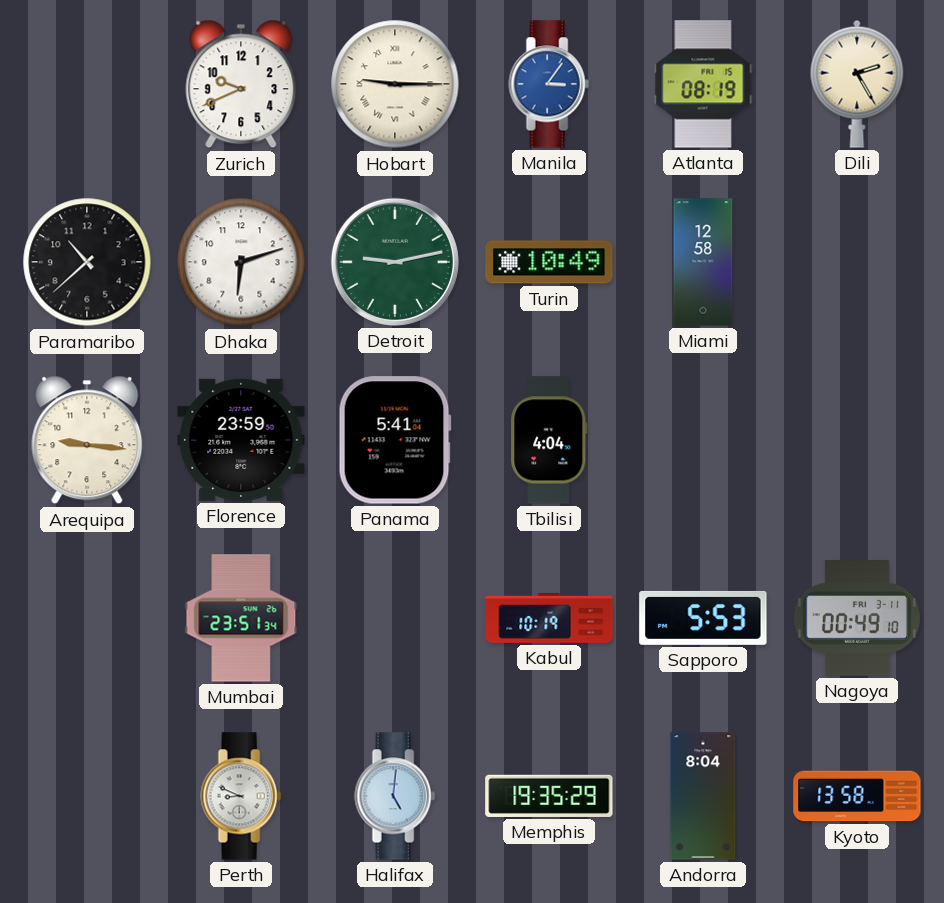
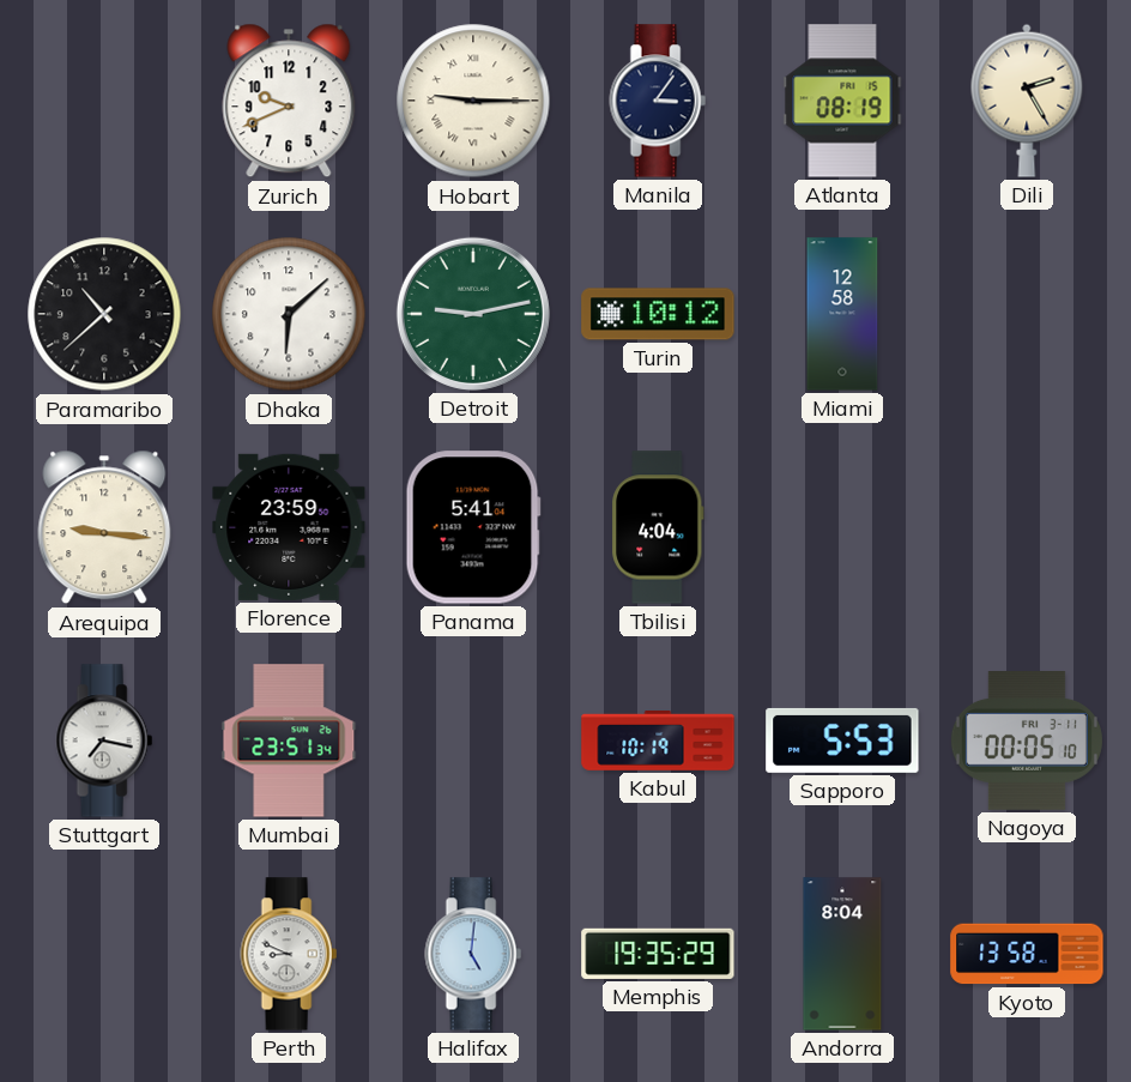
Manila dial: blue -> navy (658, 101)
Dhaka: 6:12 -> 6:08 (289, 314)
Turin: 10:49 -> 10:12 (658, 314)
Stuttgart: none -> 7:17 (104, 741)
Nagoya: 00:49 -> 00:05 (1027, 742)
